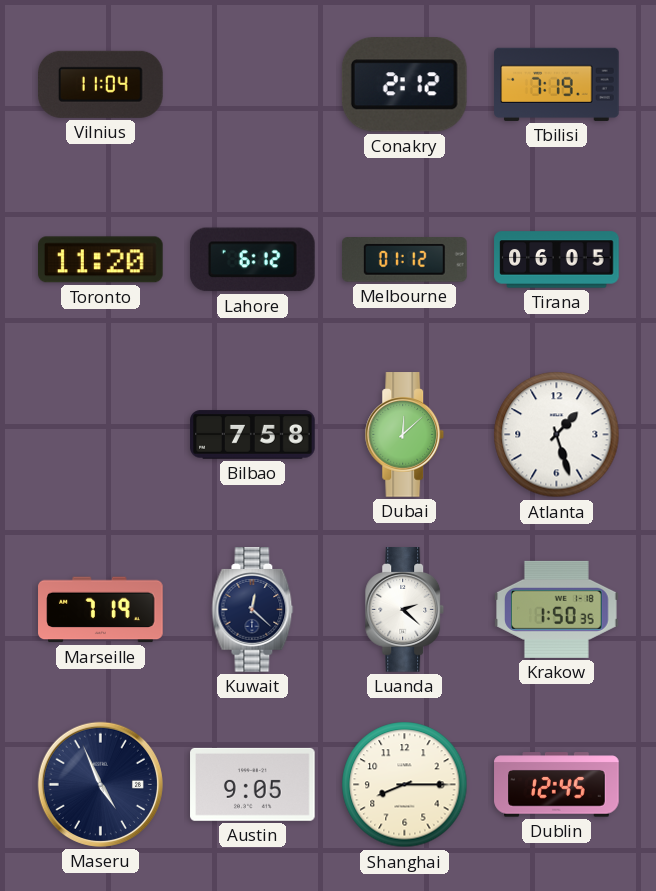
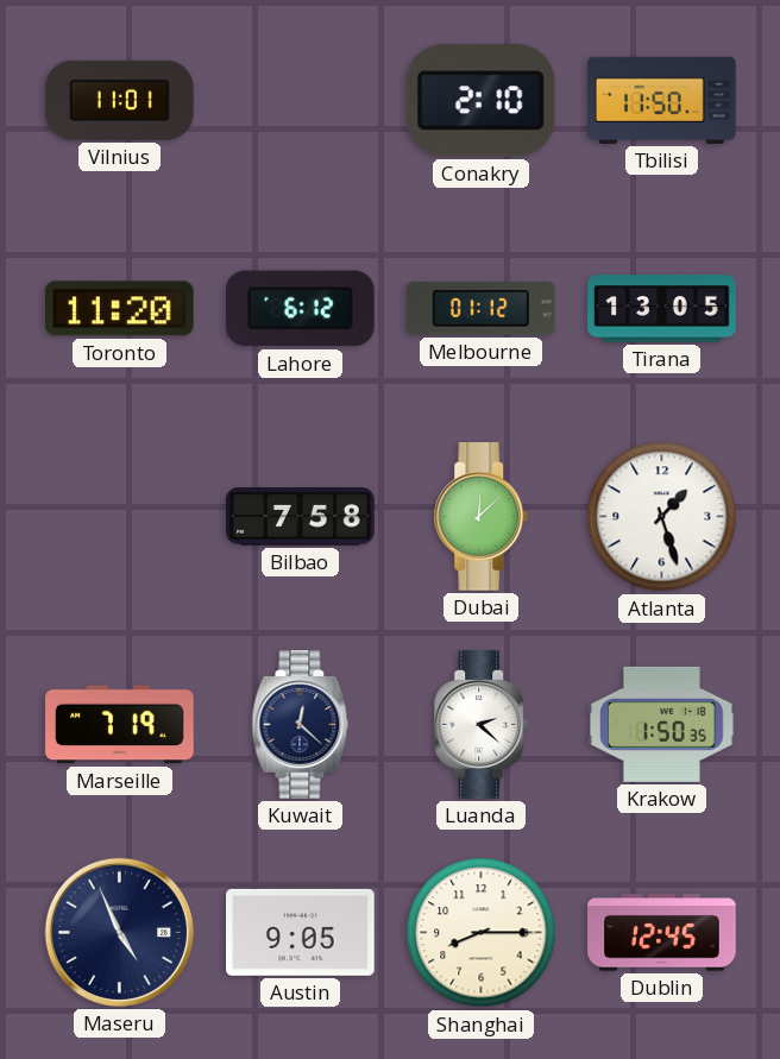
Vilnius: 11:04 -> 11:01 (120, 100)
Conakry: 2:12 -> 2:10 (480, 101)
Tbilisi: 7:19 -> 11:50 (662, 100)
Tirana: 06:05 -> 13:05 (662, 309)
